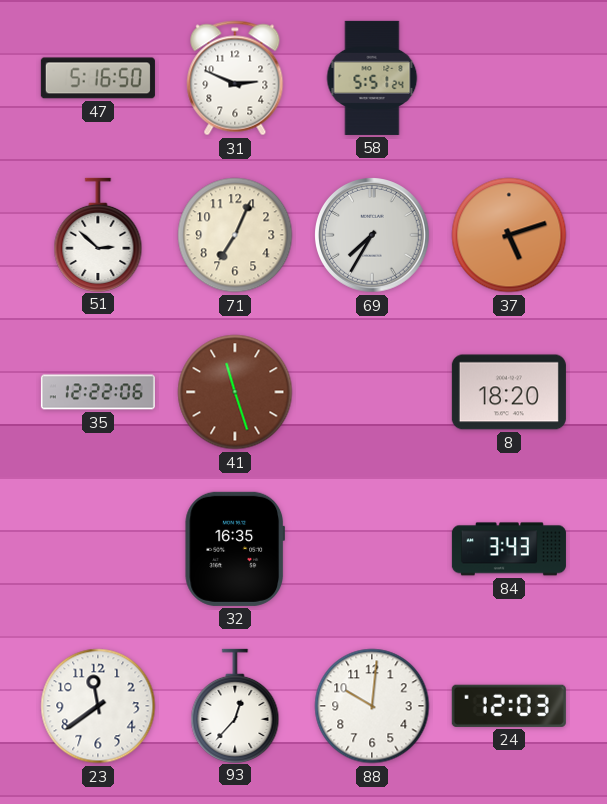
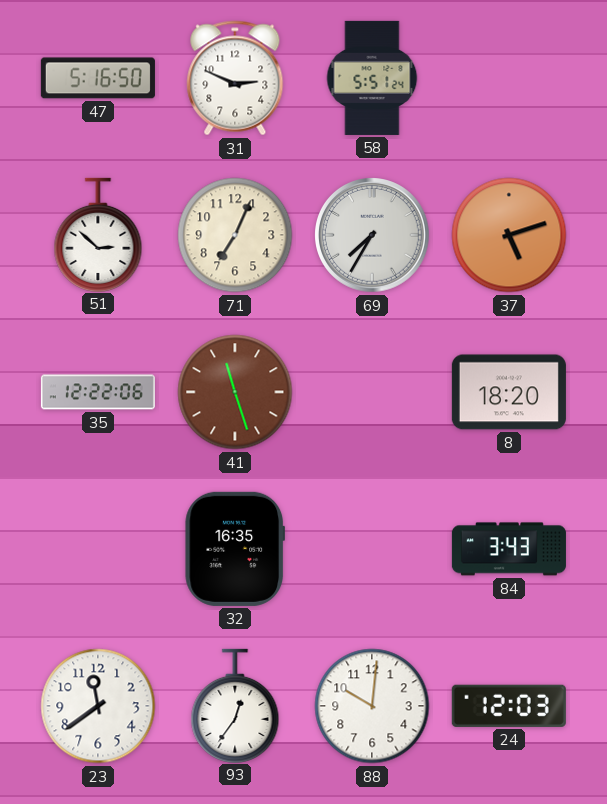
93: 12:37 -> 12:36 (235, 705)
